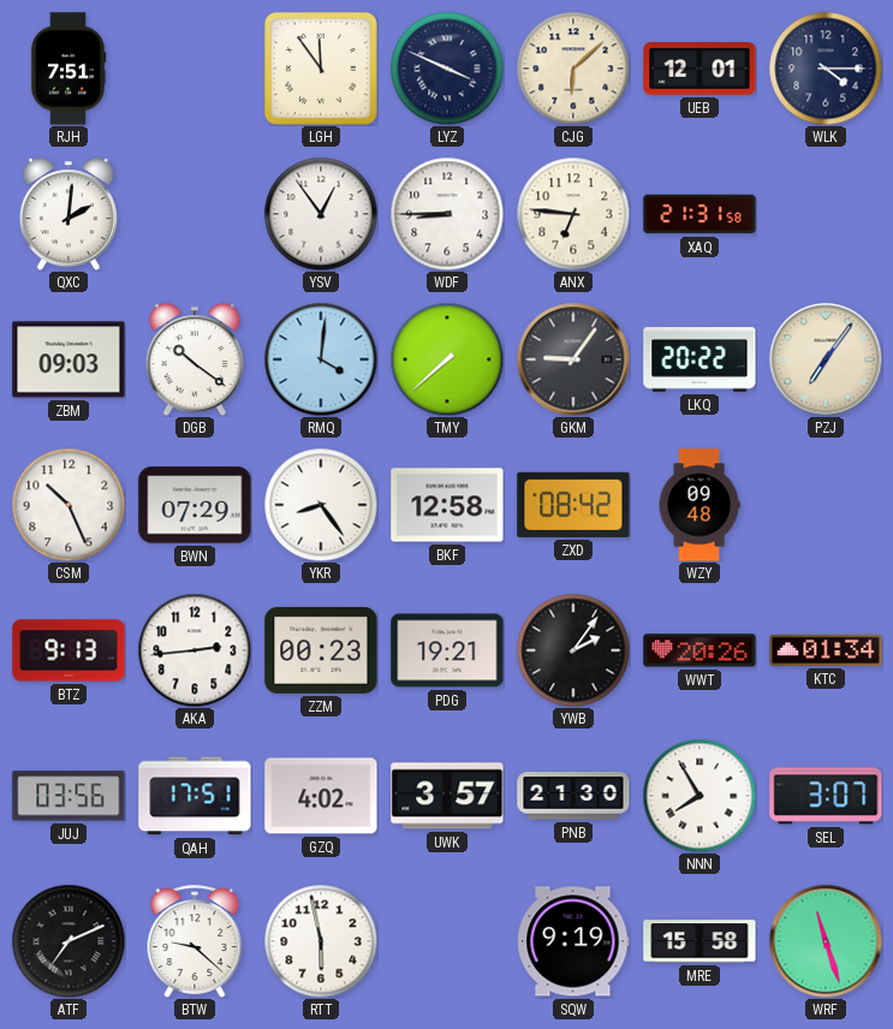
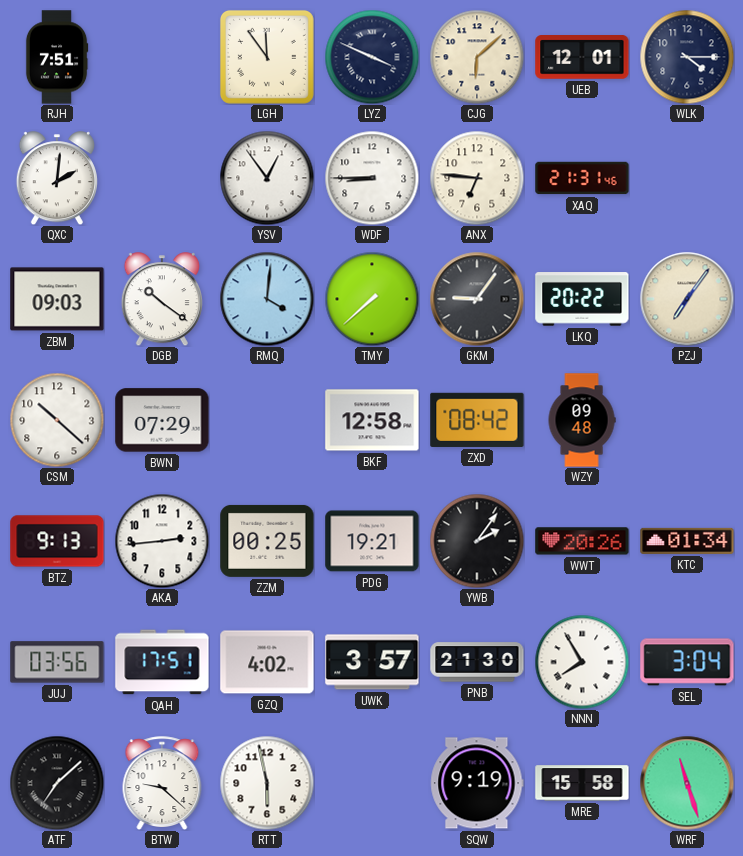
XAQ: 21:31:58 -> 21:31:46 (582, 178)
CSM: 10:26 -> 10:22 (57, 420)
YKR: 8:24 -> none (321, 505)
ZZM: 00:23 -> 00:25 (267, 541)
SEL: 3:07 -> 3:04 (687, 662)
ATF: 7:11 -> 7:08 (57, 783)
